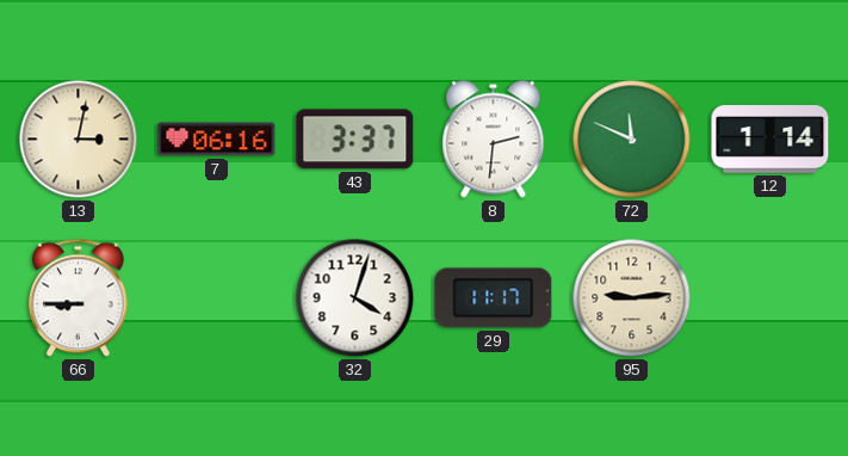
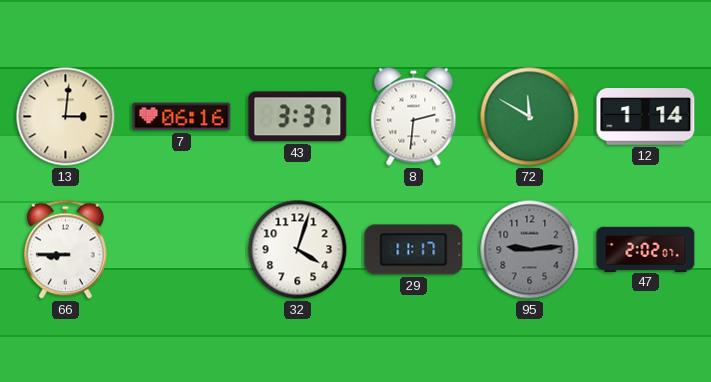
13: 3:02 -> 3:01 (66, 117)
72: 11:49 -> 11:50 (530, 117)
95 dial: cream -> grey (530, 250)
47: none -> 2:02 (646, 249)
